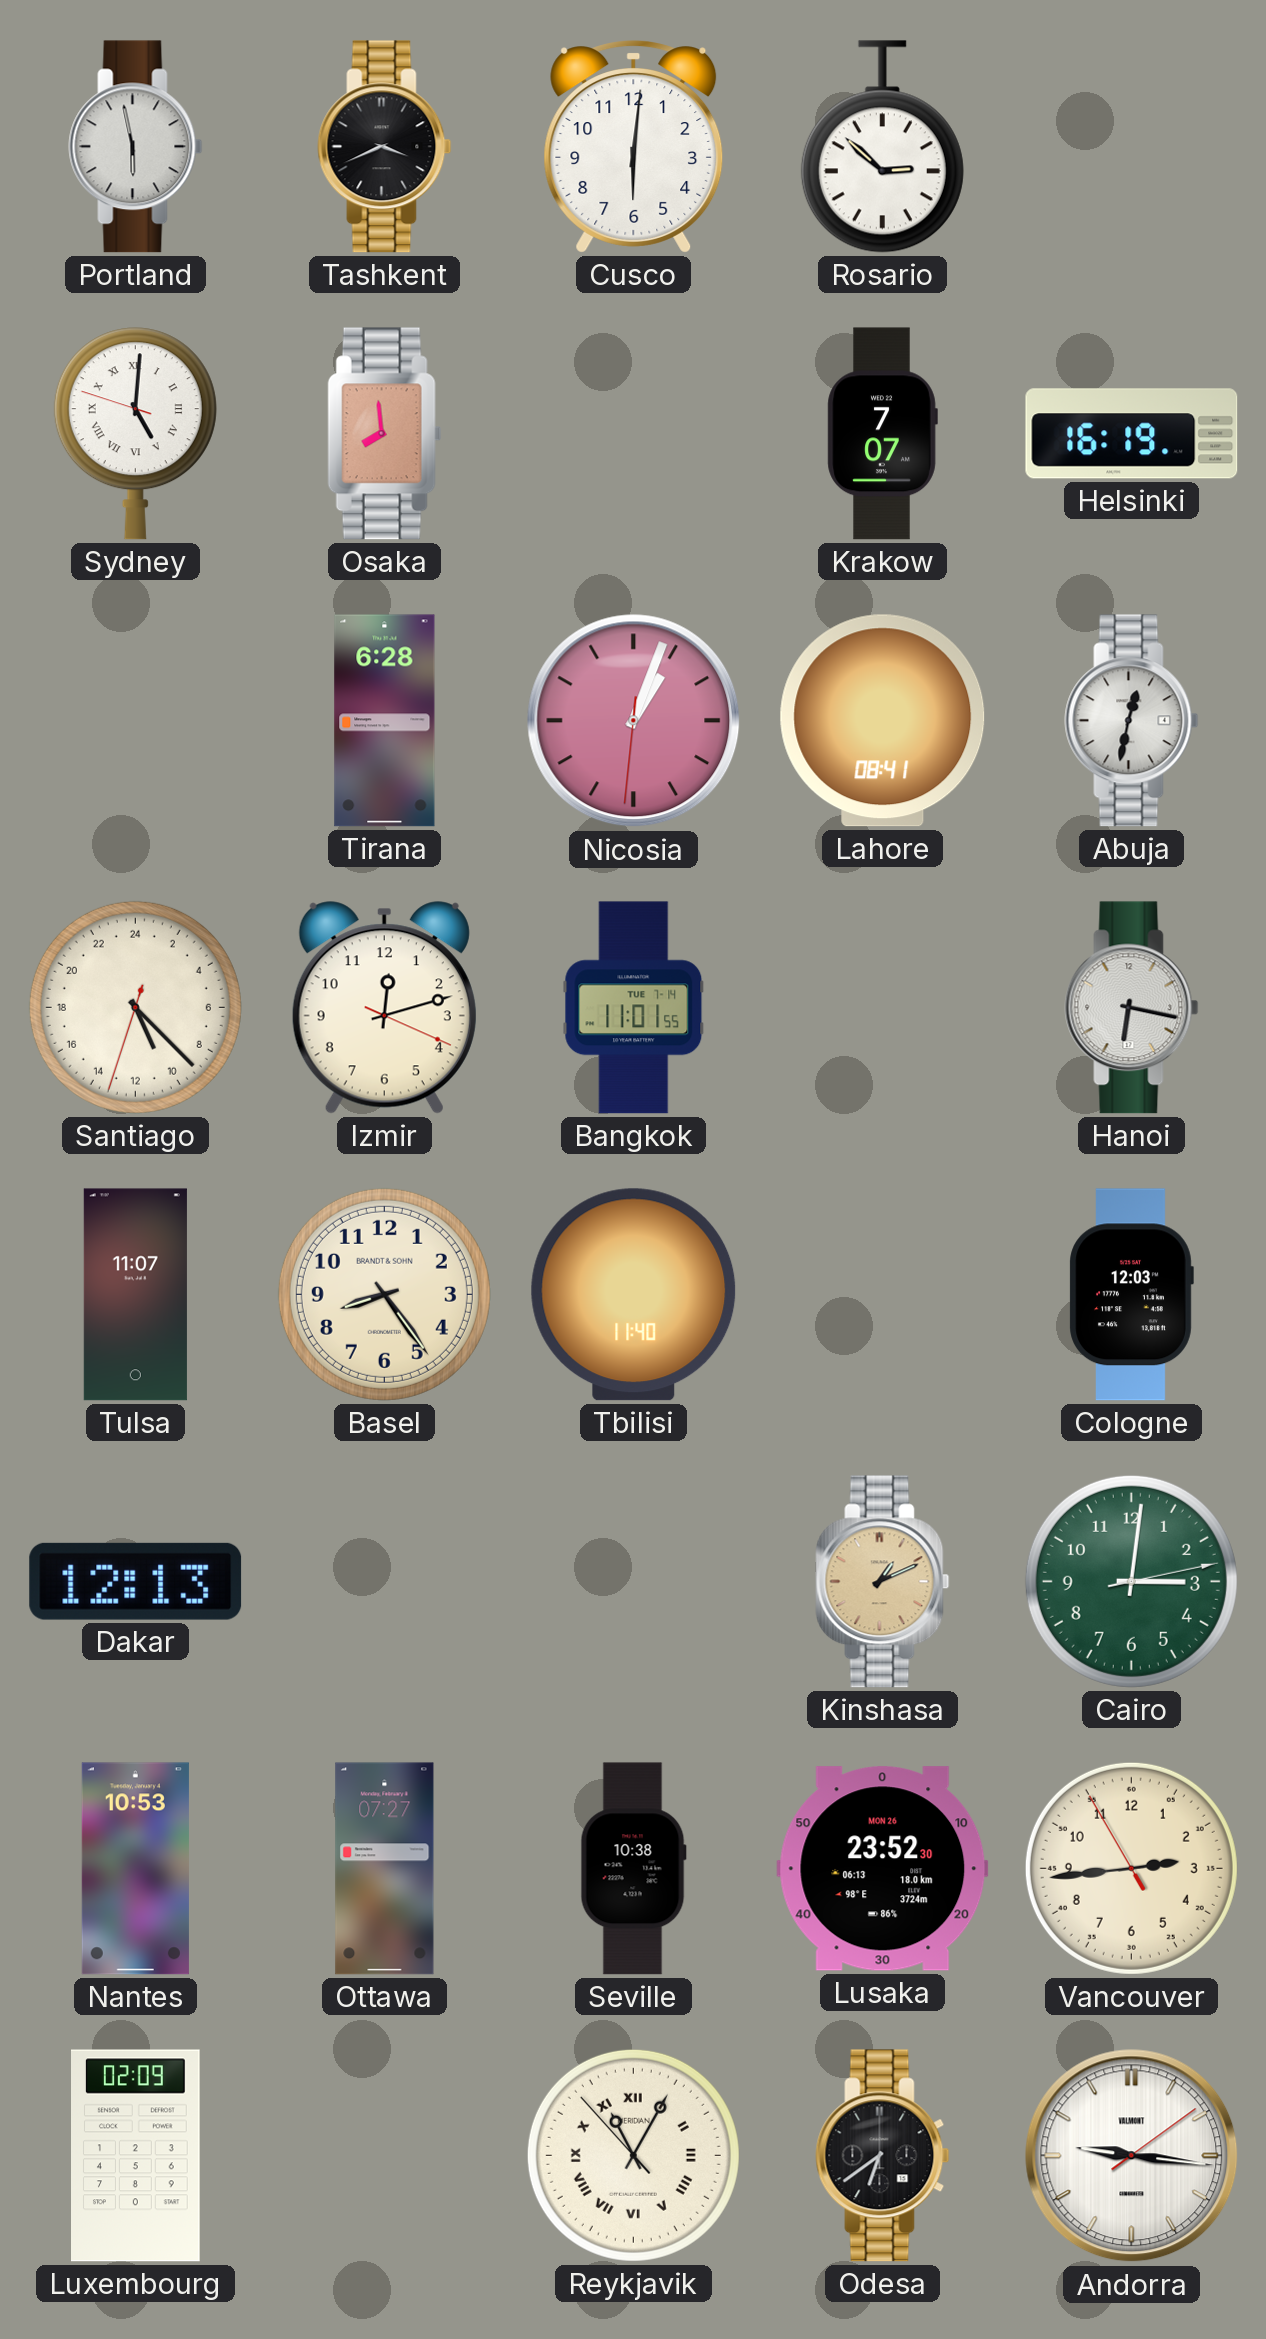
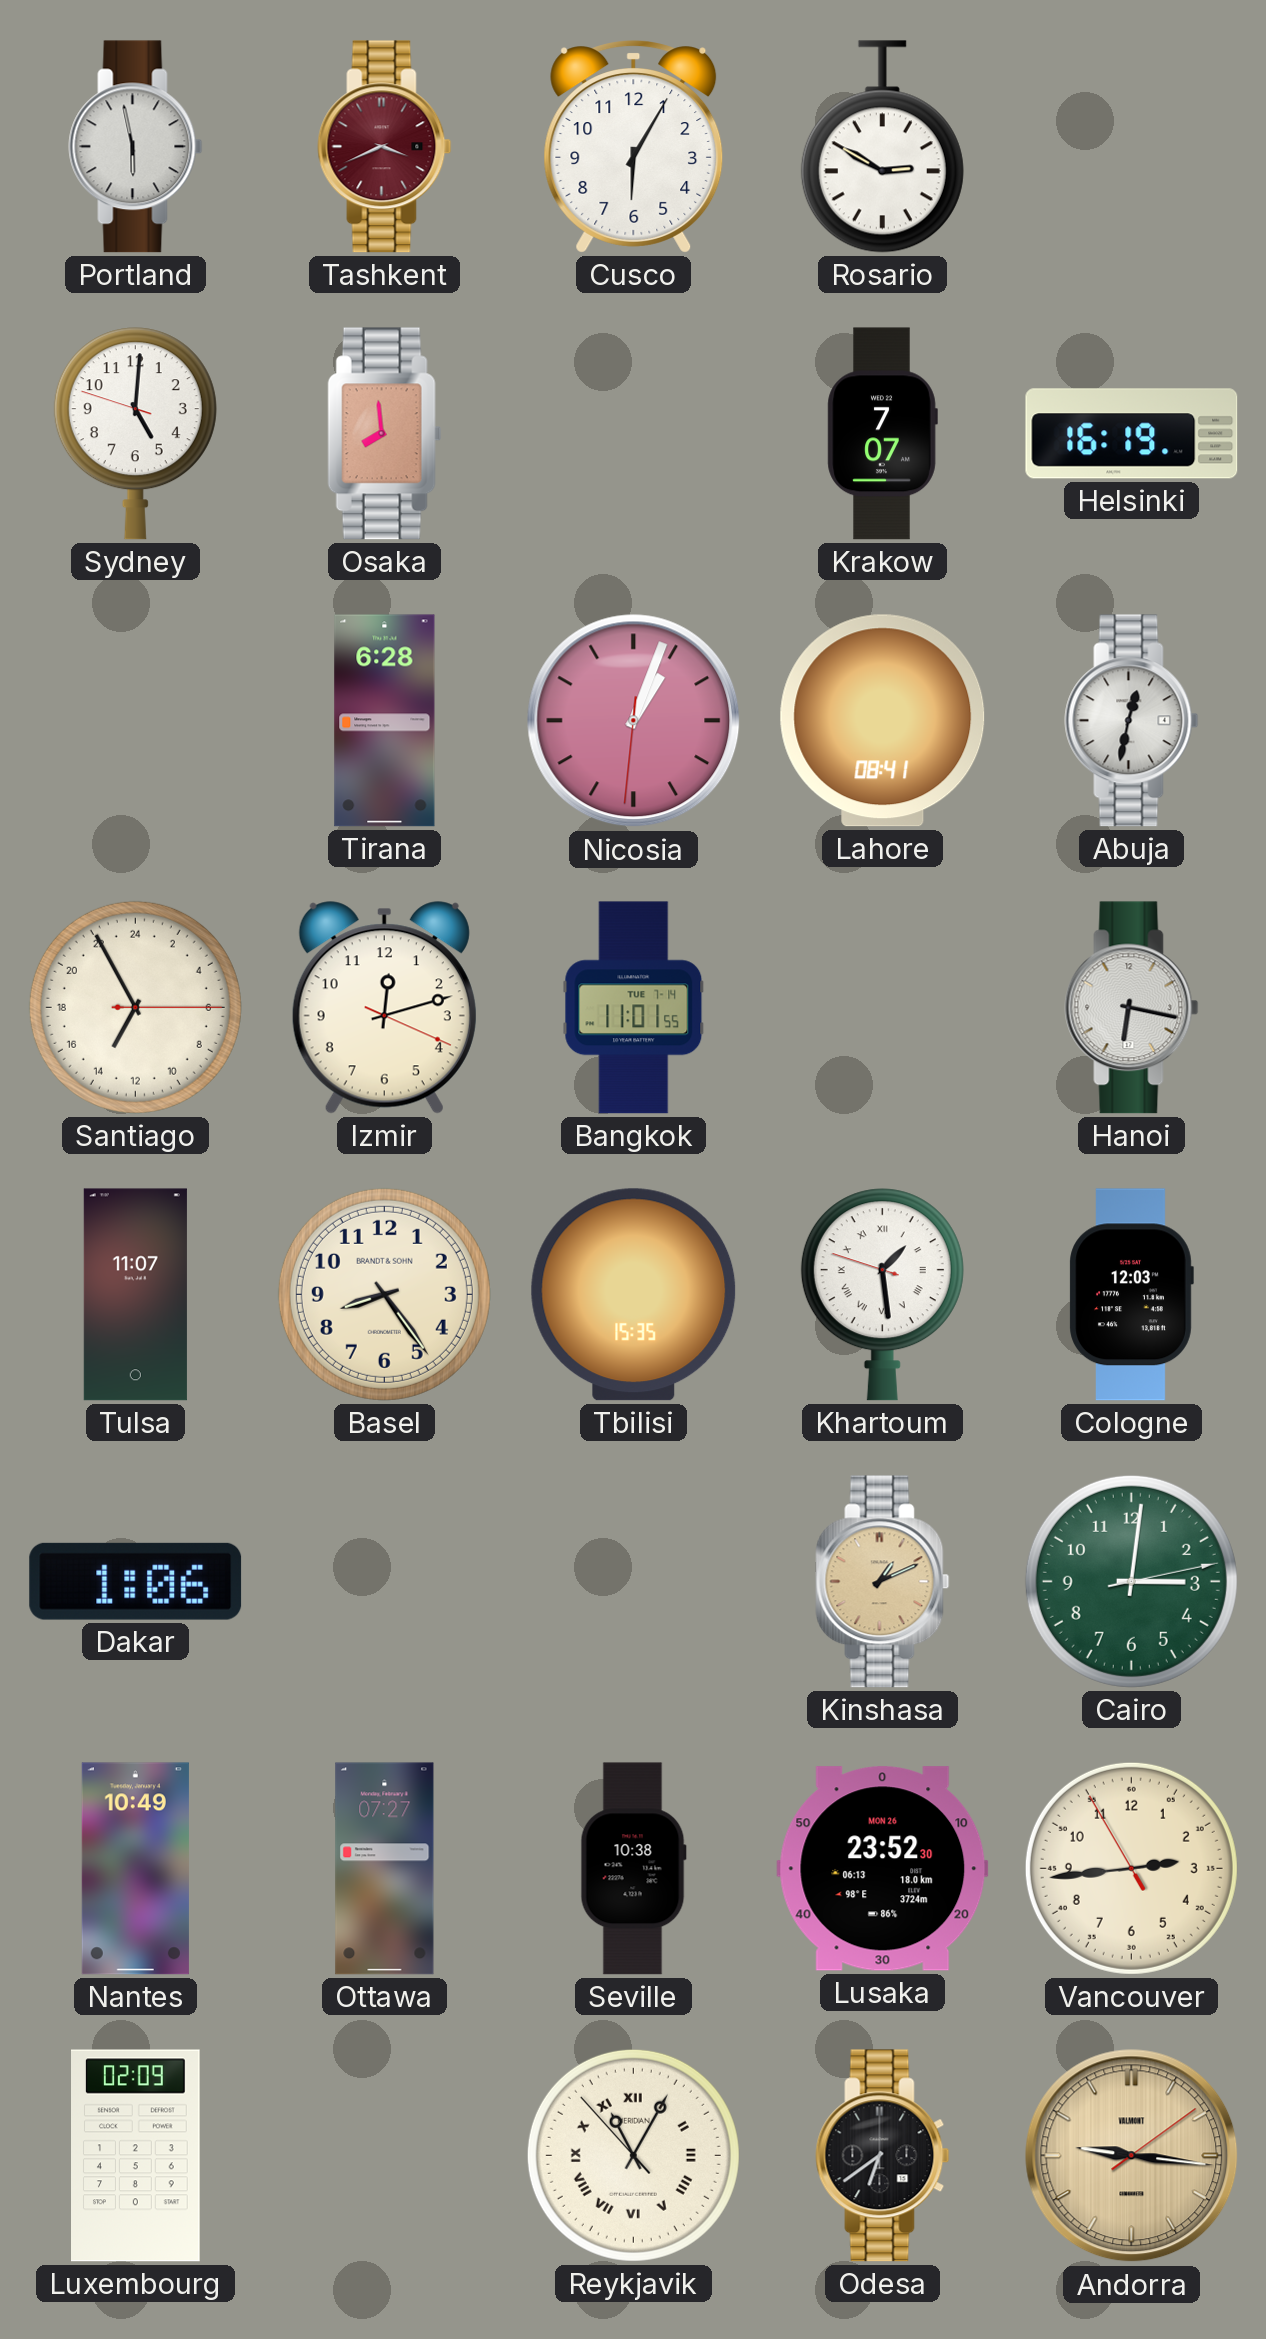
Tashkent dial: black -> burgundy (385, 147)
Cusco: 6:01 -> 6:05 (634, 147)
Rosario: 2:52 -> 2:50 (882, 147)
Sydney numerals: Roman -> Arabic (135, 434)
Santiago: 10:22 -> 13:55 (135, 1007)
Tbilisi: 11:40 -> 15:35 (634, 1295)
Khartoum: none -> 1:28 (882, 1295)
Dakar: 12:13 -> 1:06 (136, 1581)
Nantes: 10:53 -> 10:49 (135, 1869)
Andorra dial: white -> champagne (1132, 2156)
